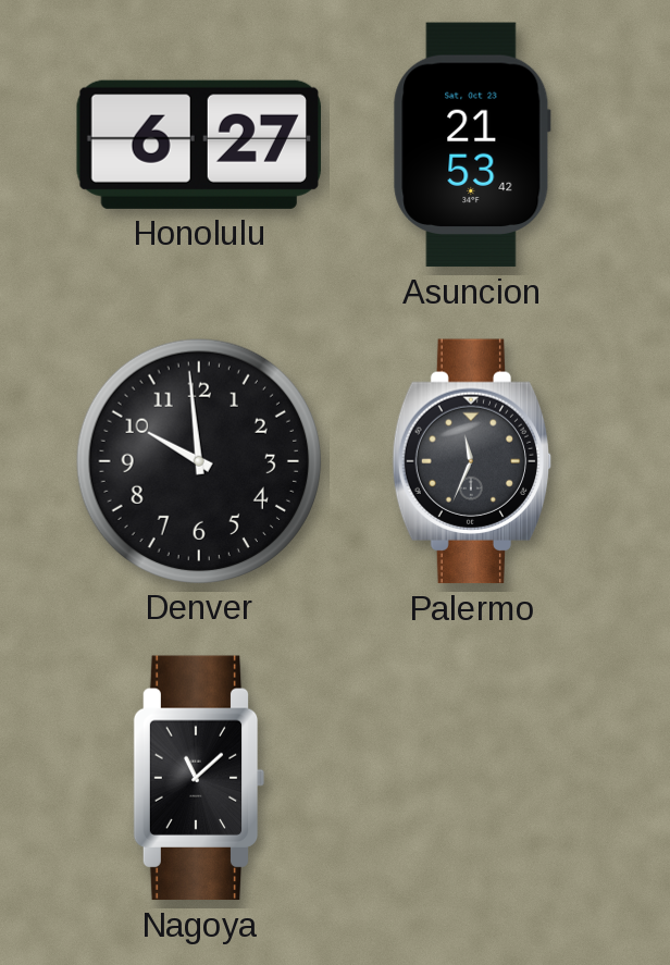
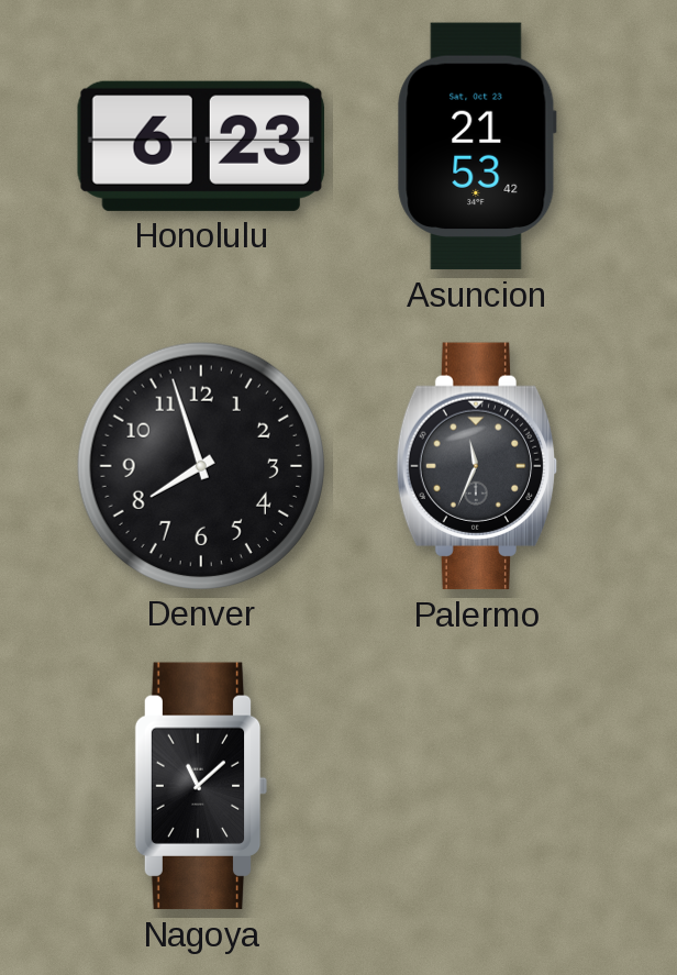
Honolulu: 6:27 -> 6:23 (200, 146)
Denver: 9:59 -> 7:57 (200, 465)
